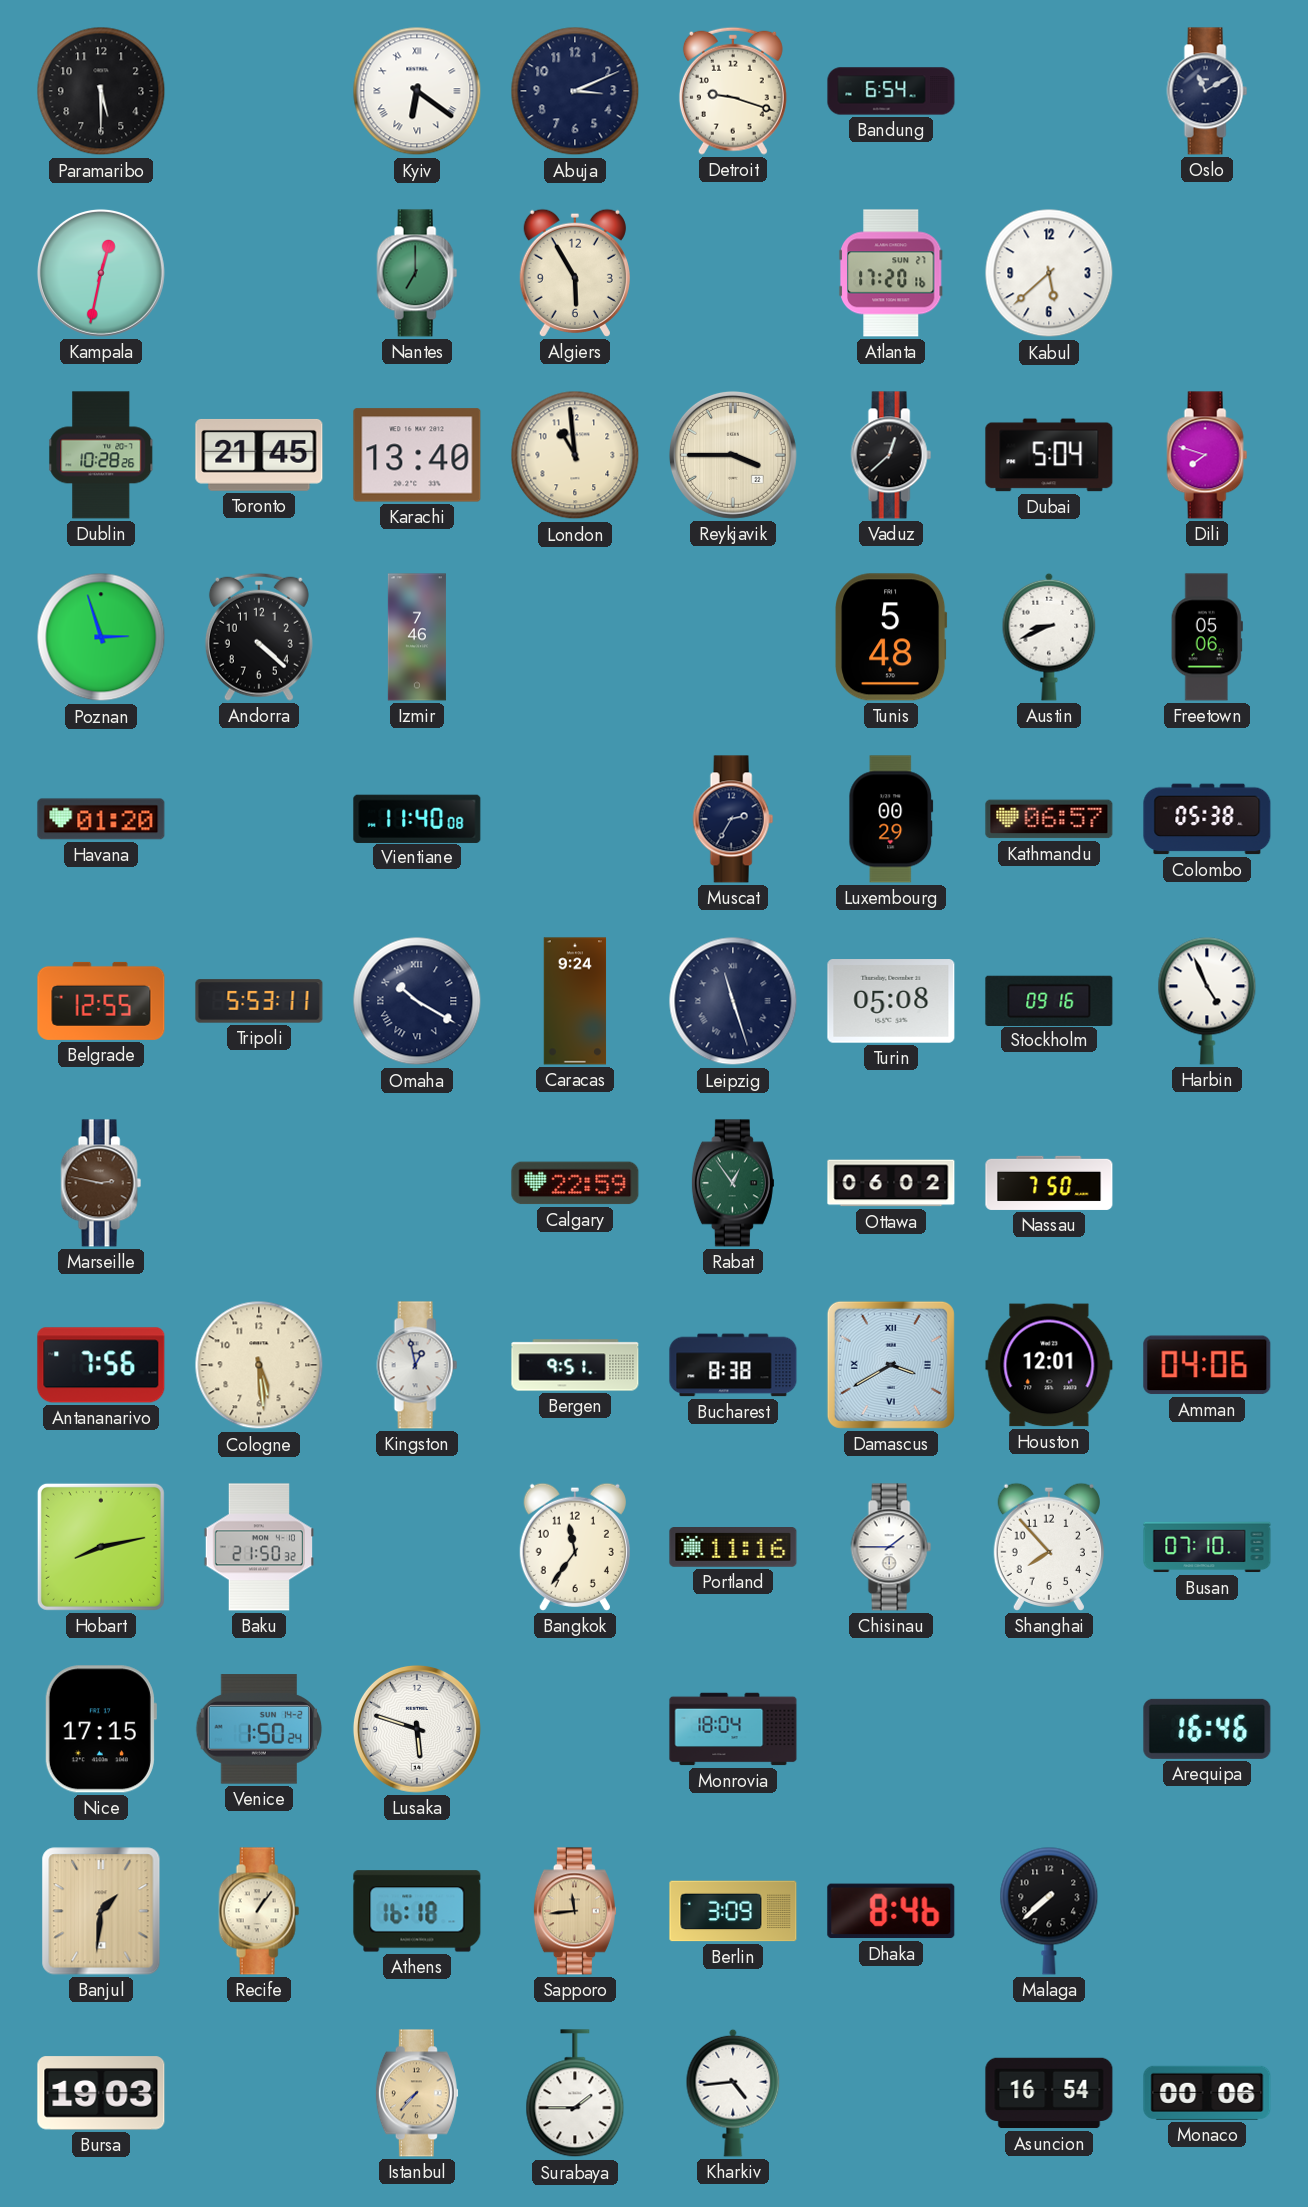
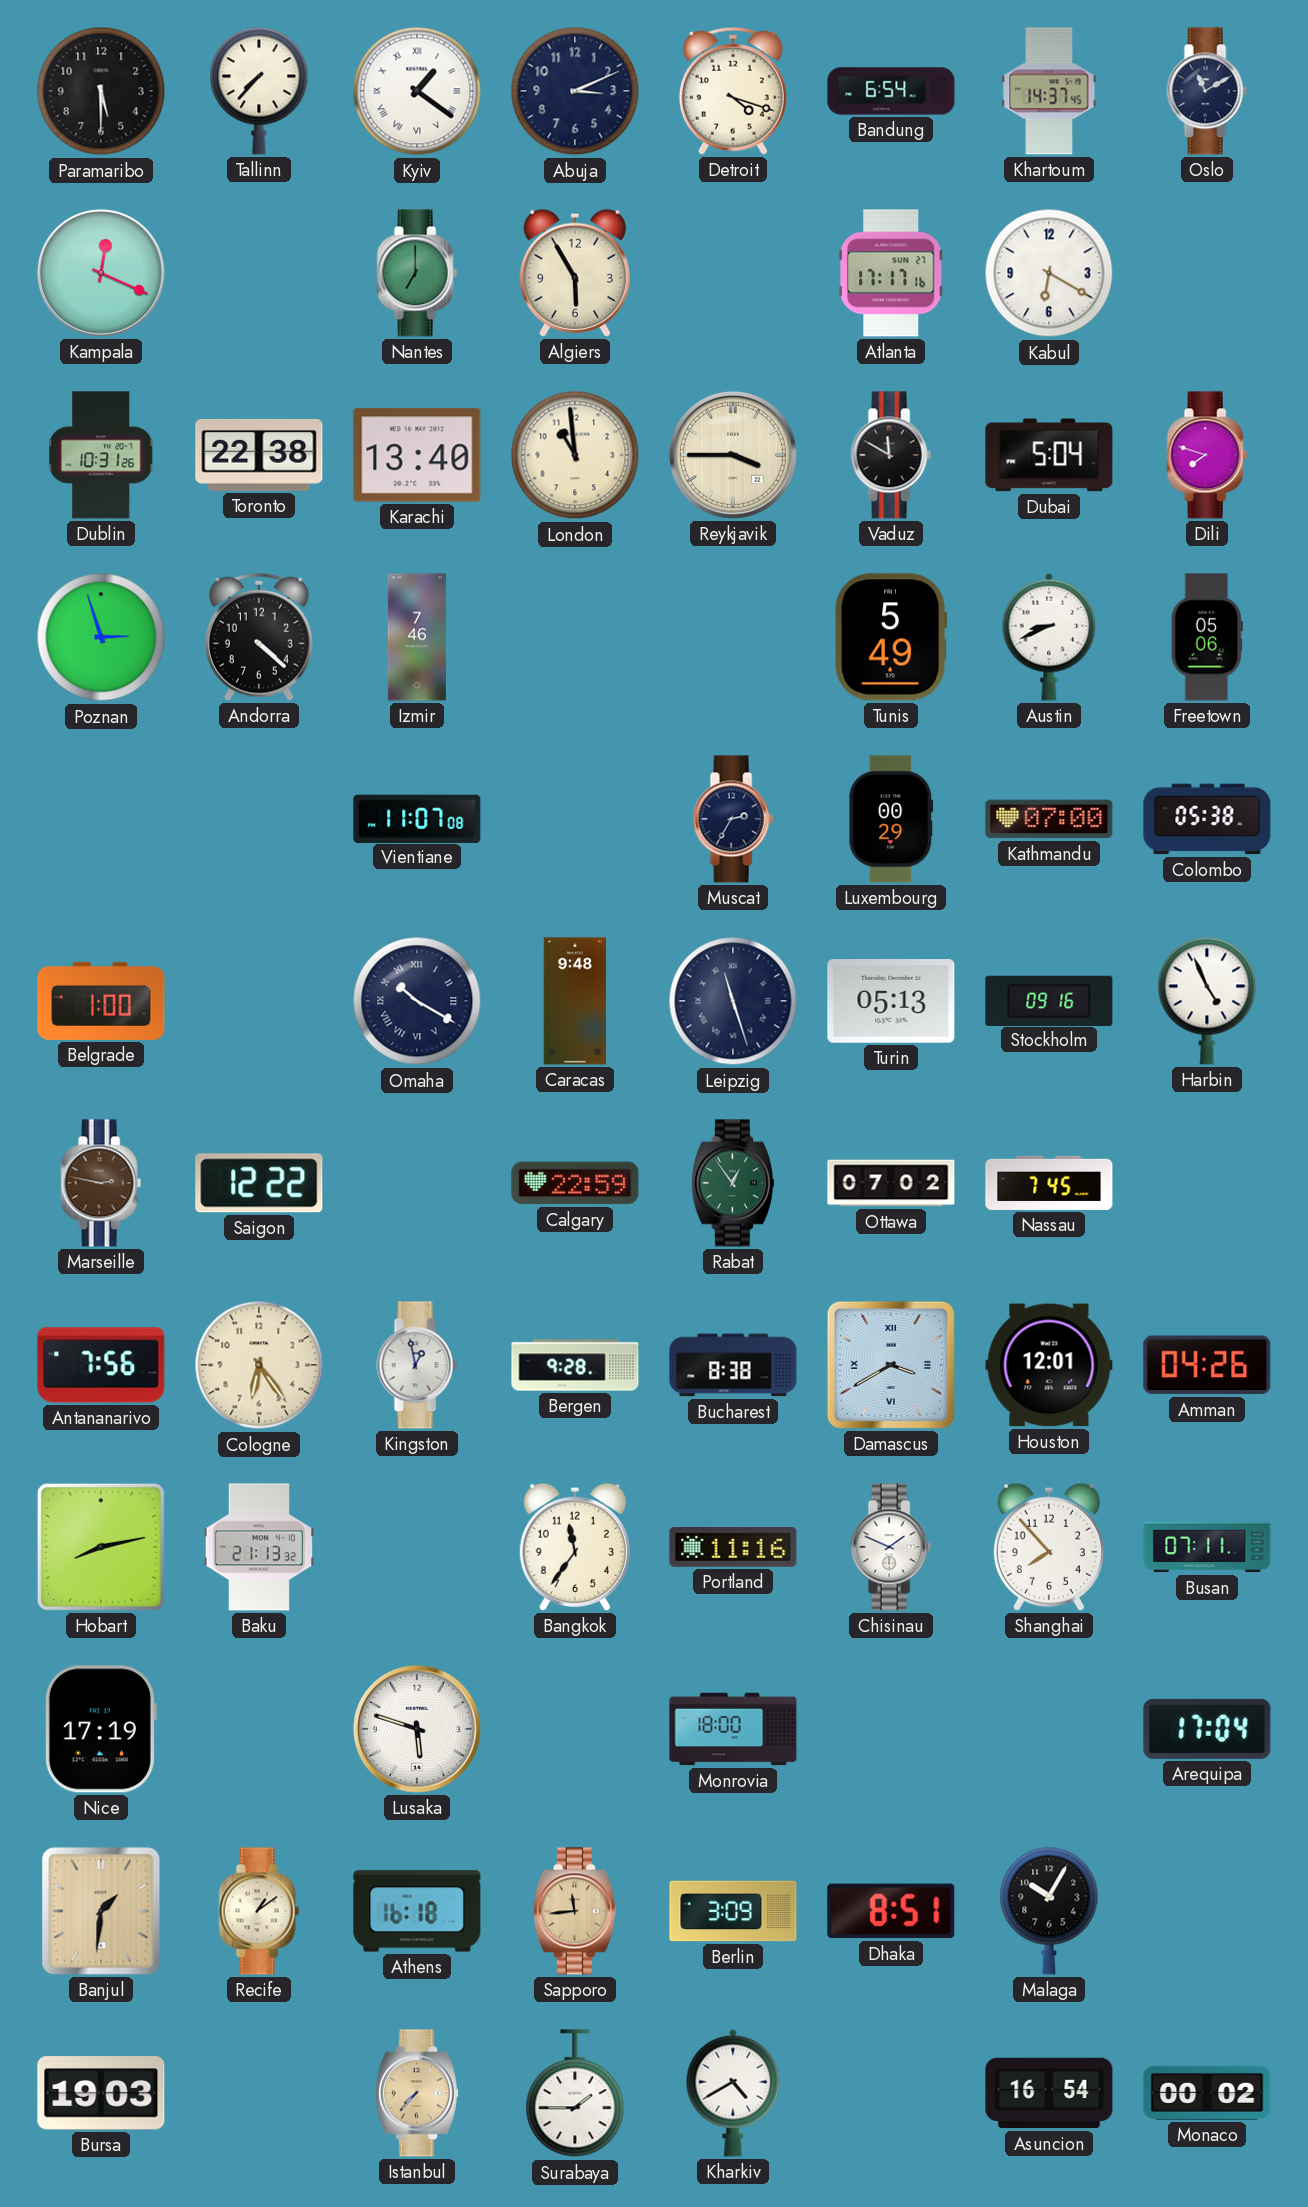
Tallinn: none -> 7:37 (259, 91)
Kyiv: 6:21 -> 1:21 (417, 91)
Detroit: 9:18 -> 4:18 (733, 91)
Khartoum: none -> 14:37 (1049, 91)
Kampala: 12:32 -> 12:19 (101, 273)
Atlanta: 17:20 -> 17:17 (891, 273)
Kabul: 5:38 -> 6:20 (1049, 273)
Dublin: 10:28 -> 10:31 (101, 455)
Toronto: 21:45 -> 22:38 (259, 455)
Vaduz: 12:38 -> 11:50 (891, 455)
Tunis: 5:48 -> 5:49 (891, 637)
Havana: 01:20 -> none (101, 819)
Vientiane: 11:40 -> 11:07 (417, 818)
Kathmandu: 06:57 -> 07:00 (1049, 819)
Belgrade: 12:55 -> 1:00 (101, 1001)
Tripoli: 5:53 -> none (259, 1001)
Caracas: 9:24 -> 9:48 (575, 1001)
Turin: 05:08 -> 05:13 (891, 1001)
Saigon: none -> 12:22 (259, 1183)
Ottawa: 06:02 -> 07:02 (891, 1183)
Nassau: 7:50 -> 7:45 (1049, 1183)
Cologne: 5:29 -> 6:24 (259, 1365)
Bergen: 9:51 -> 9:28 (575, 1365)
Amman: 04:06 -> 04:26 (1207, 1365)
Baku: 21:50 -> 21:13 (259, 1547)
Chisinau: 1:45 -> 1:49 (891, 1547)
Busan: 07:10 -> 07:11 (1207, 1547)
Nice: 17:15 -> 17:19 (100, 1729)
Venice: 1:50 -> none (259, 1729)
Monrovia: 18:04 -> 18:00 (733, 1729)
Arequipa: 16:46 -> 17:04 (1207, 1729)
Recife: 1:06 -> 1:09 (259, 1911)
Dhaka: 8:46 -> 8:51 (891, 1911)
Malaga: 7:38 -> 10:05 (1049, 1911)
Kharkiv: 4:44 -> 4:40 (733, 2093)
Monaco: 00:06 -> 00:02 (1207, 2093)
